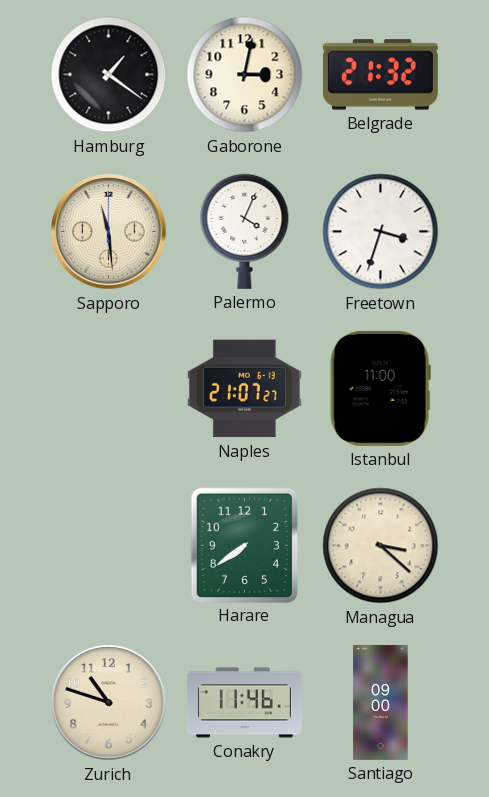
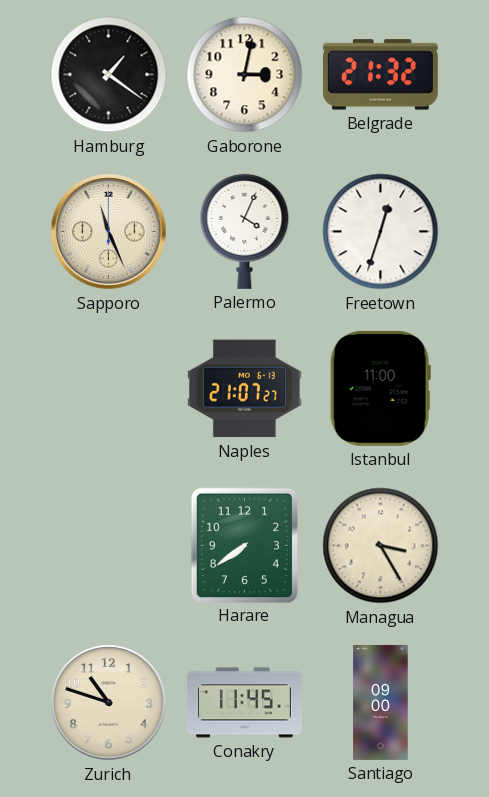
Sapporo: 11:29 -> 11:26 (109, 232)
Freetown: 3:33 -> 12:33 (381, 232)
Managua: 3:22 -> 3:25 (381, 546)
Conakry: 11:46 -> 11:45 (244, 703)
